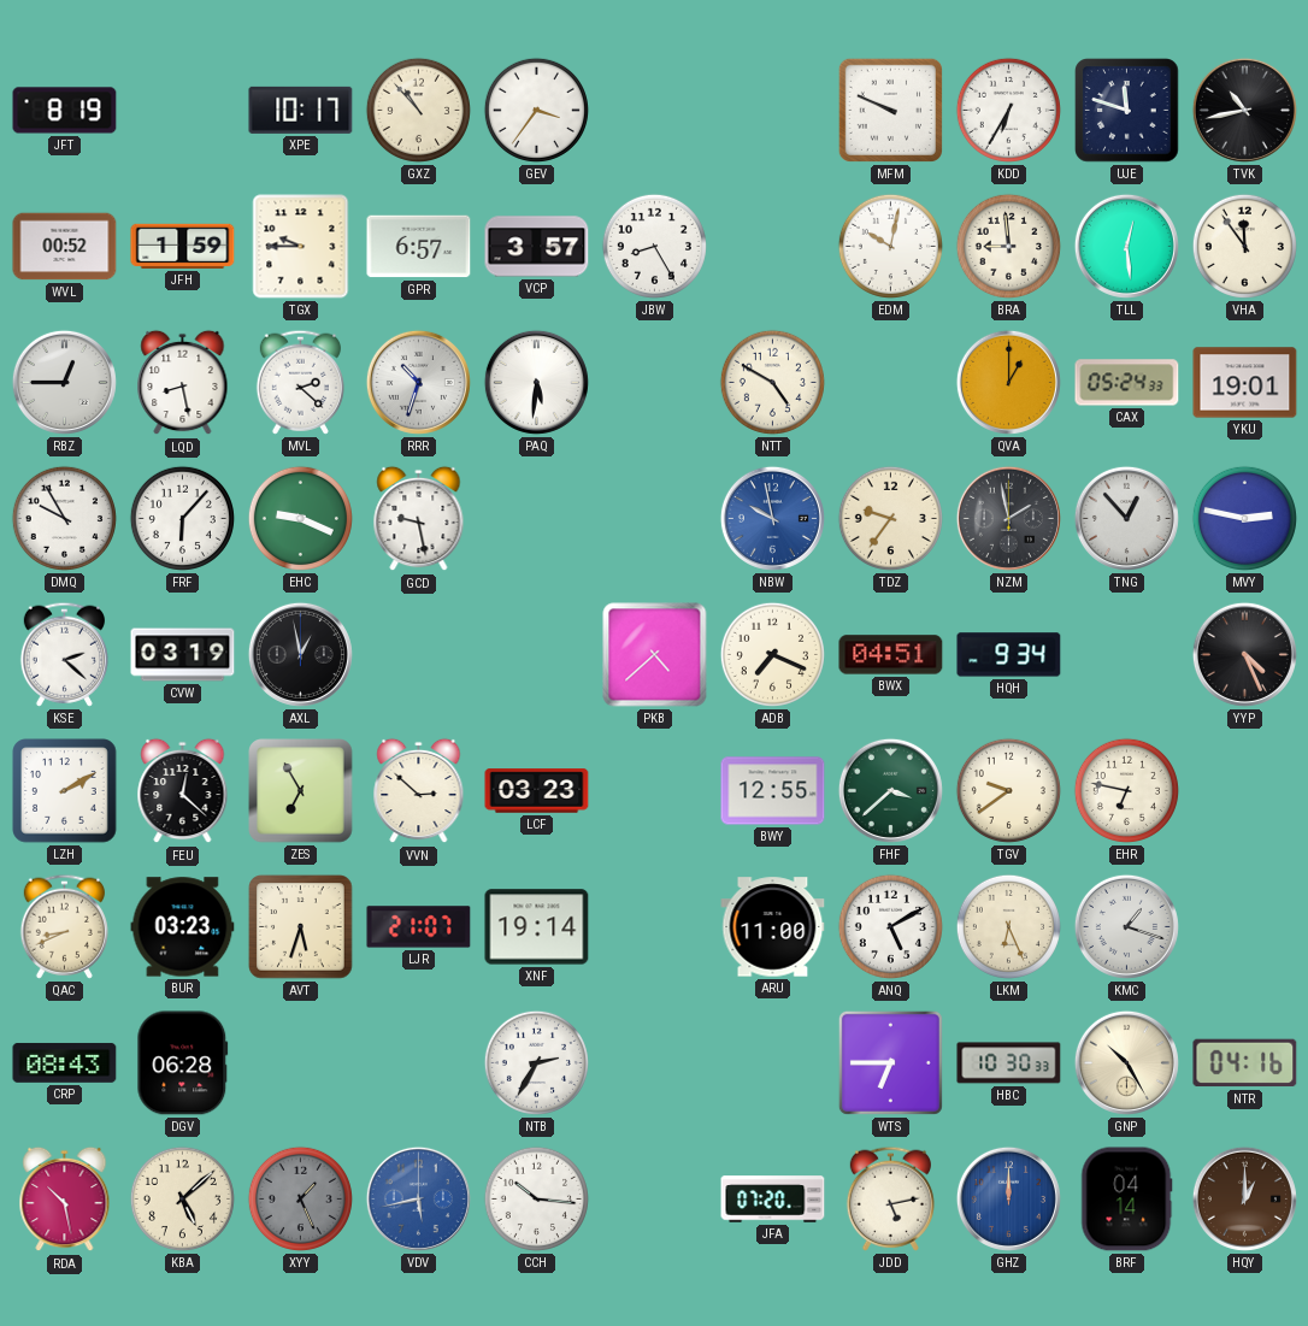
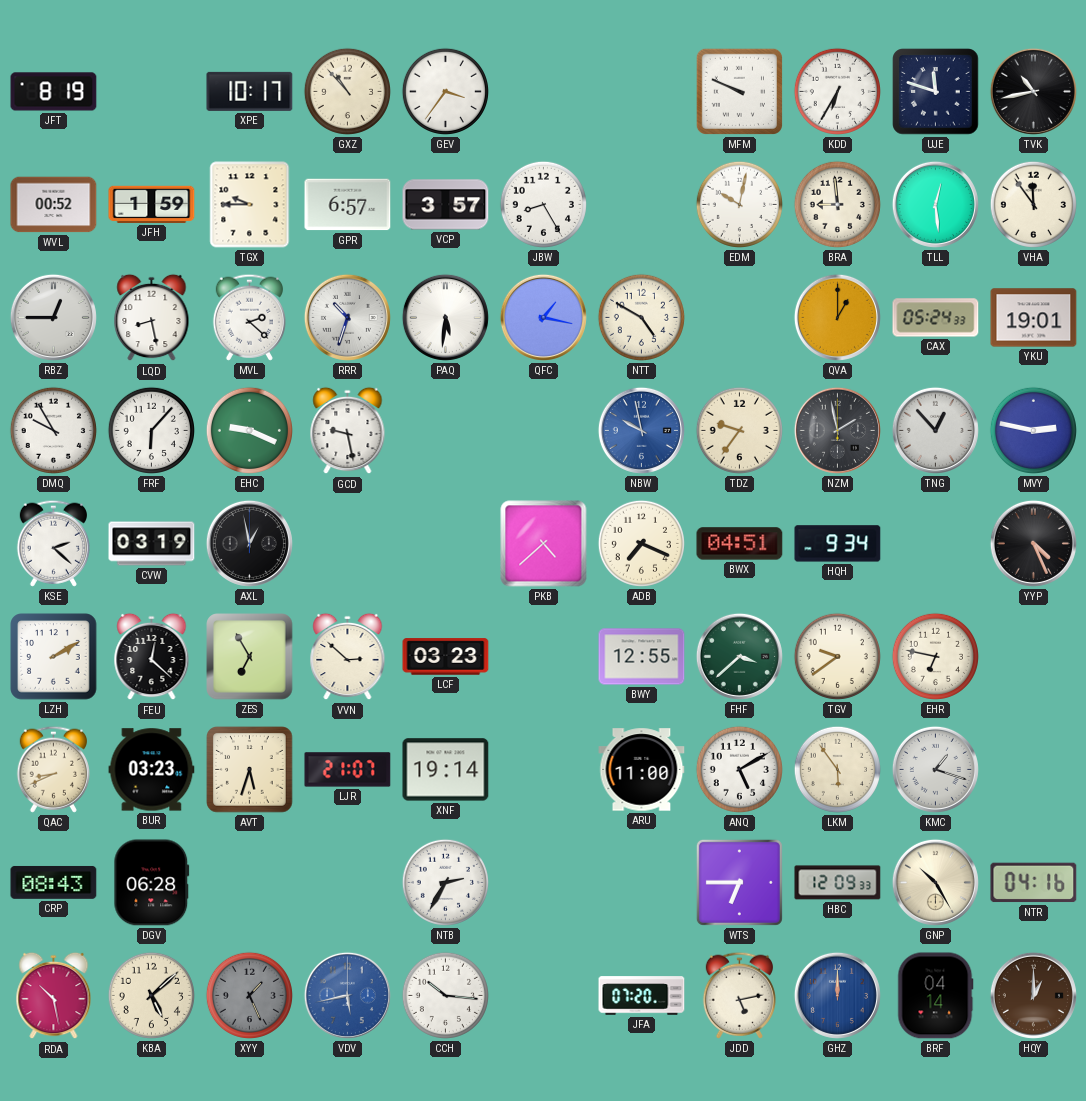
QFC: none -> 1:17 (543, 317)
LKM: 6:26 -> 5:54 (837, 769)
HBC: 10:30 -> 12:09 (838, 883)
